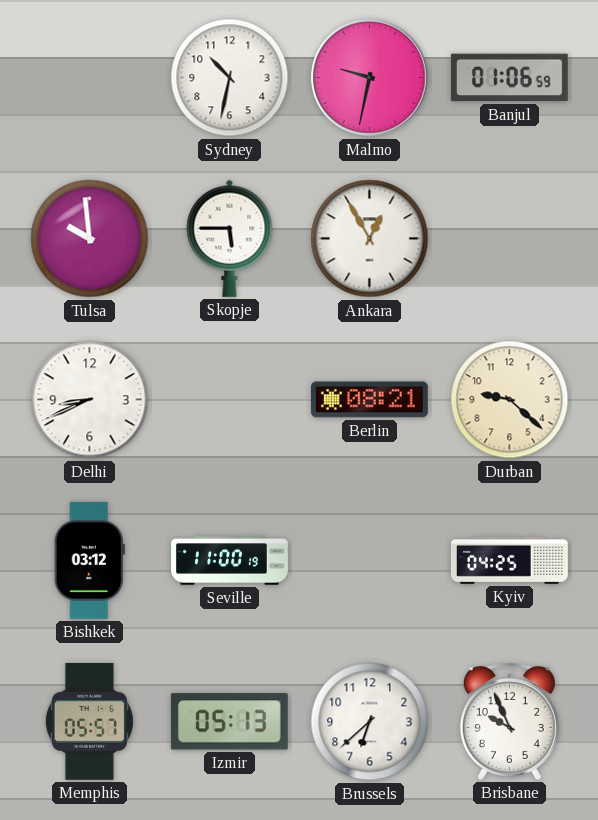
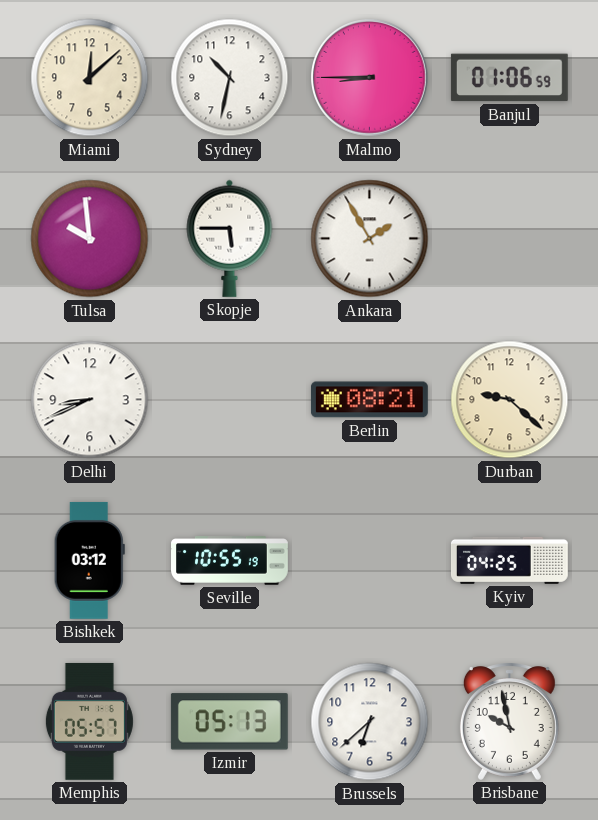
Miami: none -> 12:08 (90, 78)
Malmo: 9:32 -> 8:45 (370, 78)
Ankara: 12:55 -> 1:55 (370, 239)
Seville: 11:00 -> 10:55 (230, 561)
Brisbane: 9:56 -> 9:58 (509, 721)
